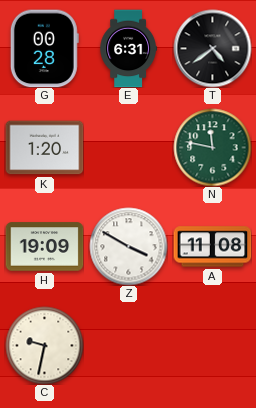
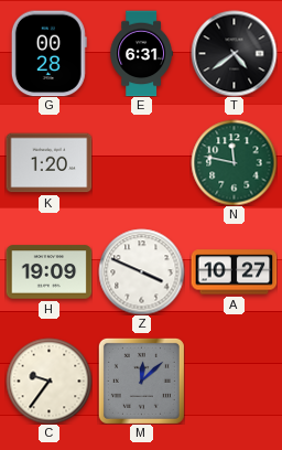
Z: 3:50 -> 3:49 (141, 271)
A: 11:08 -> 10:27 (234, 272)
C: 9:32 -> 9:36 (48, 381)
M: none -> 12:08 (141, 381)
